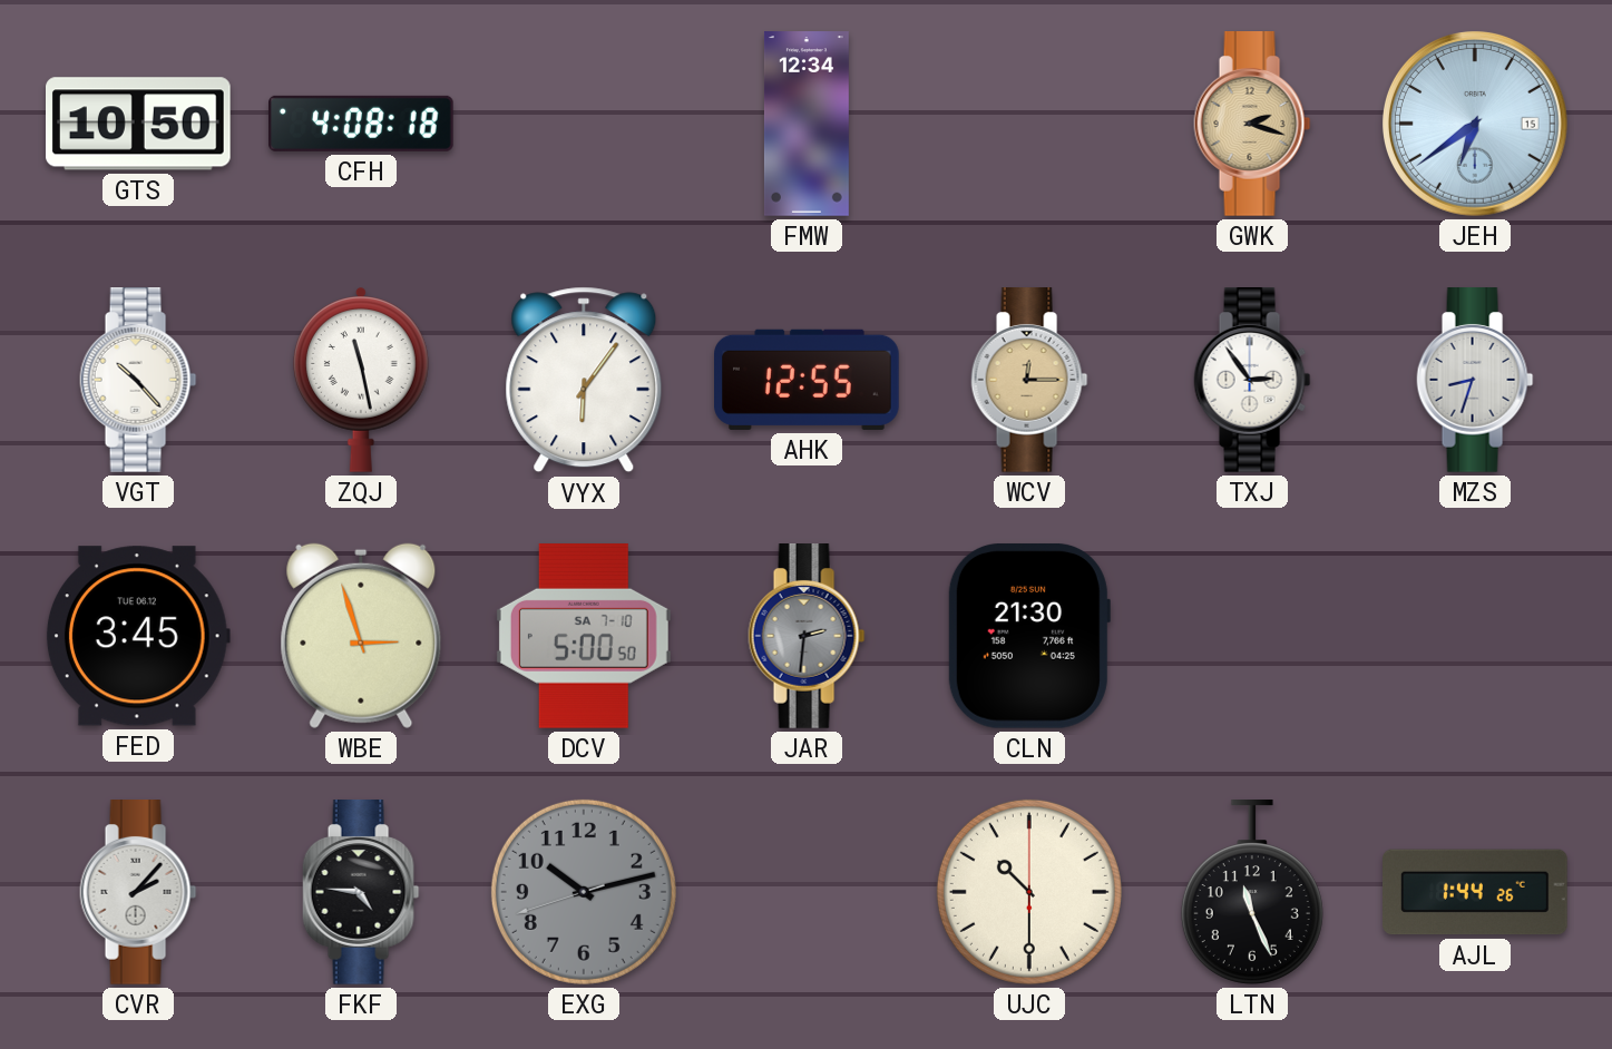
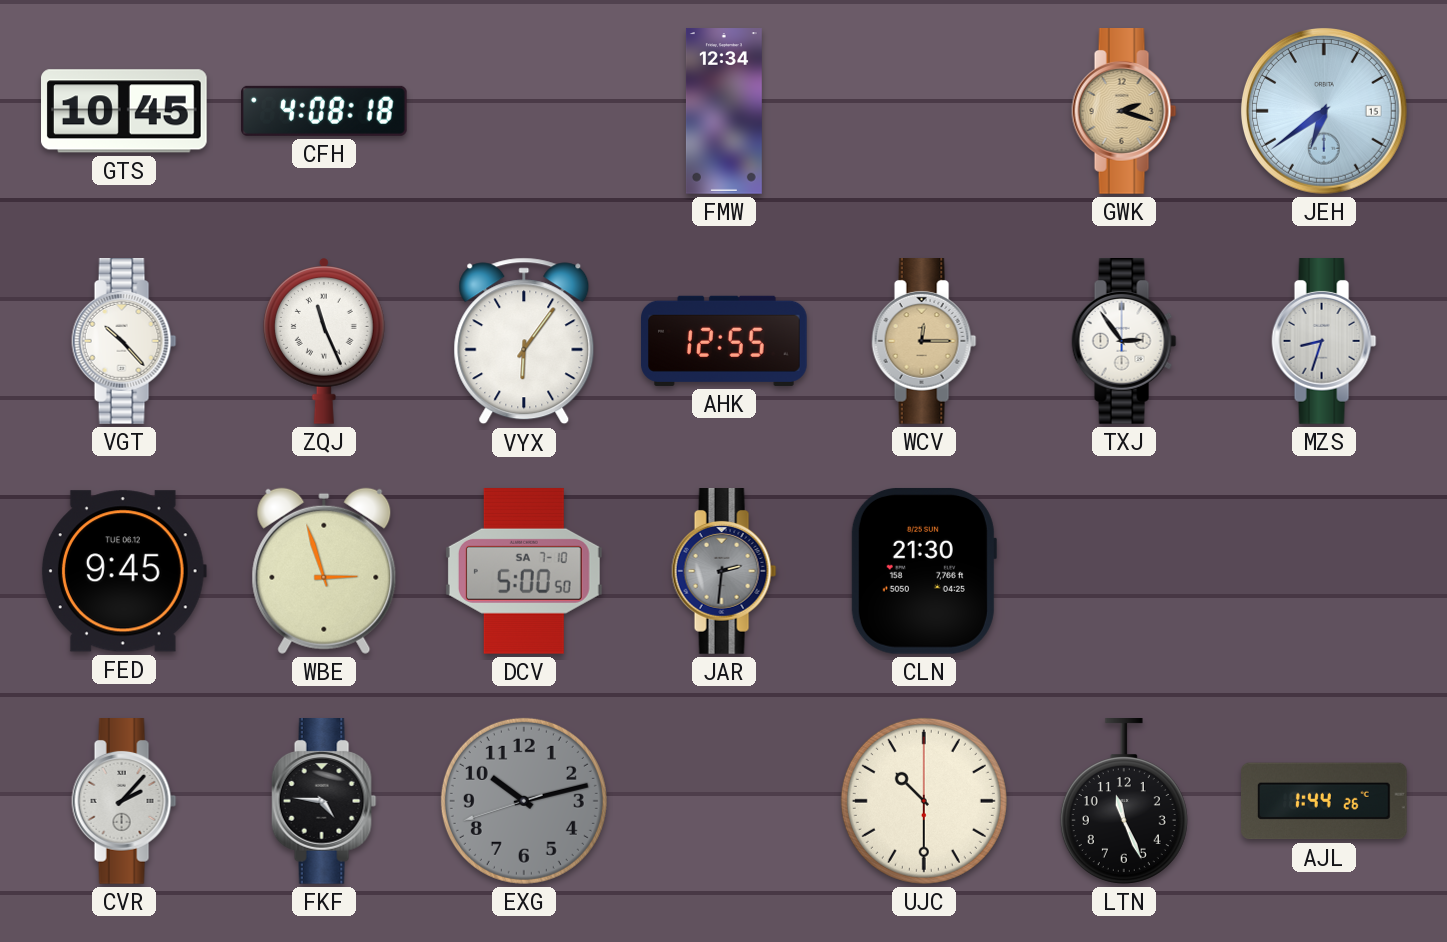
GTS: 10:50 -> 10:45 (125, 111)
ZQJ: 11:28 -> 11:26 (324, 341)
FED: 3:45 -> 9:45 (124, 571)
